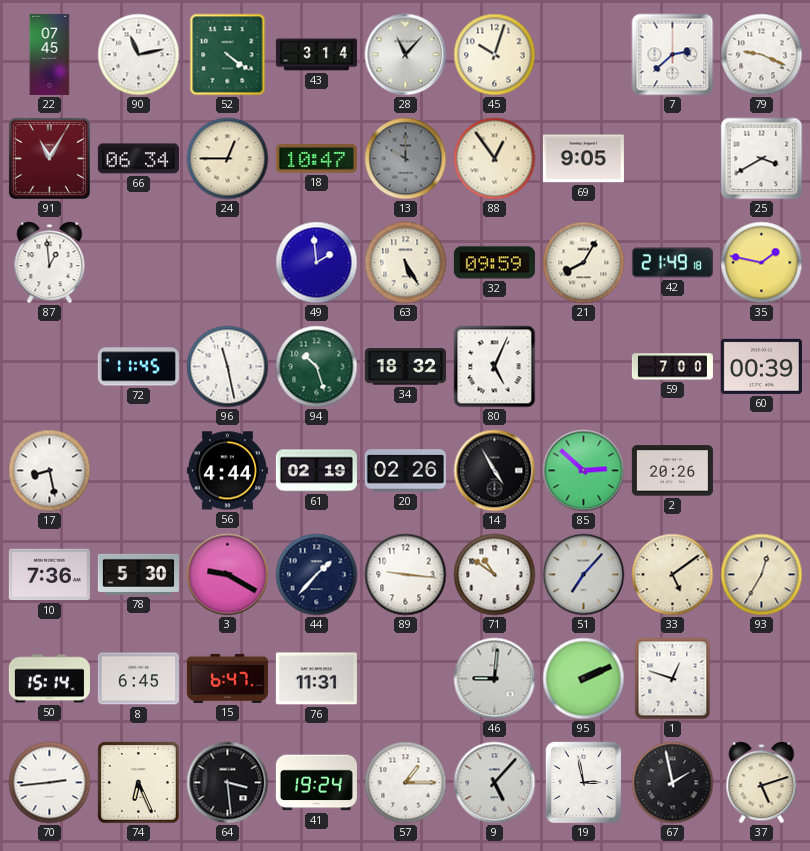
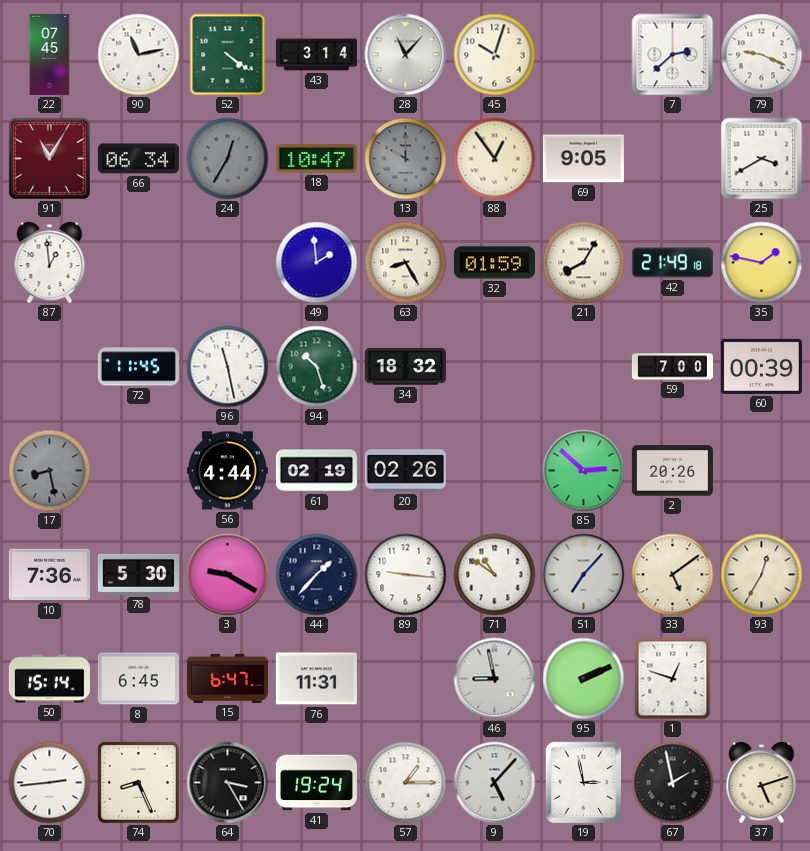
24: 12:45 -> 12:35 (228, 159)
24 dial: cream -> grey (228, 159)
63: 5:25 -> 8:25 (406, 263)
32: 09:59 -> 01:59 (494, 263)
80: 5:04 -> none (495, 367)
17 dial: white -> grey (50, 471)
14: 4:55 -> none (495, 471)
46: 9:01 -> 8:58 (495, 679)
74: 6:26 -> 8:26 (139, 783)
64: 3:29 -> 3:25 (228, 783)
